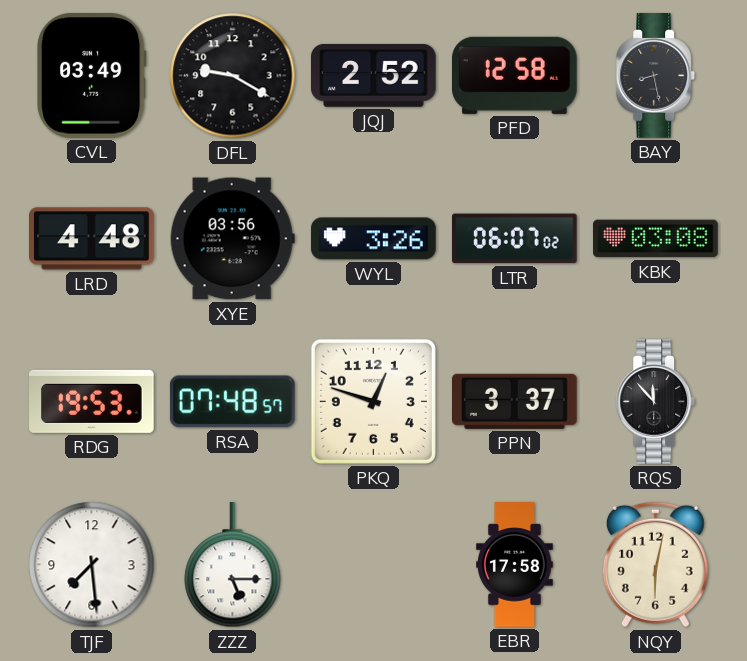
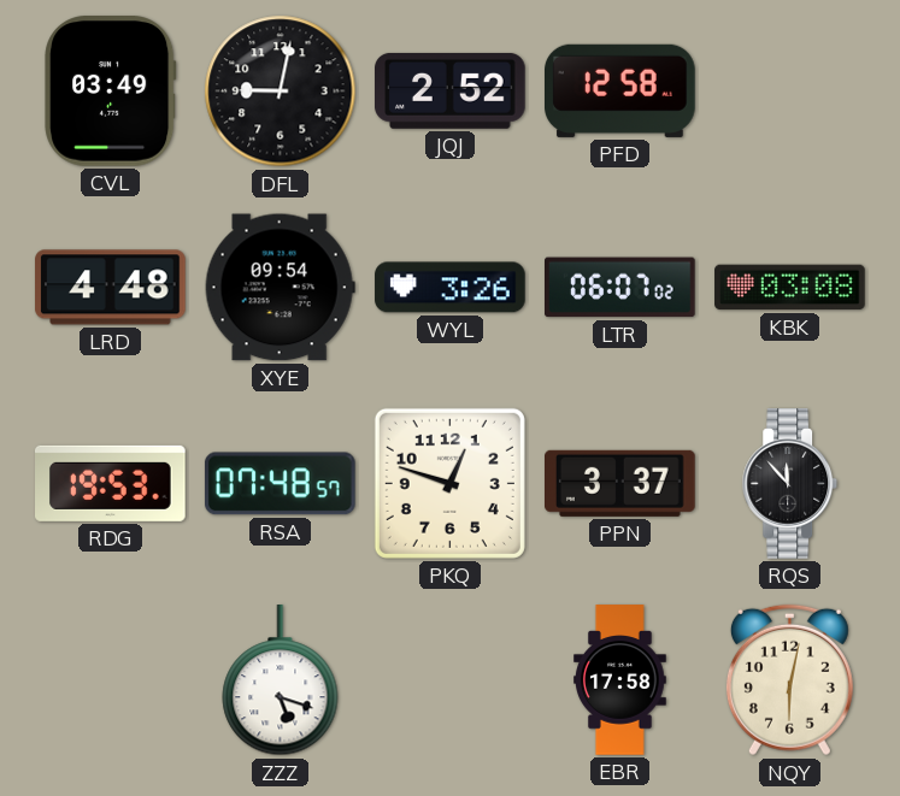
DFL: 9:20 -> 9:02 (281, 92)
BAY: 8:28 -> none (656, 76)
XYE: 03:56 -> 09:54 (280, 288)
TJF: 7:29 -> none (92, 565)
ZZZ: 5:15 -> 5:18 (281, 680)
